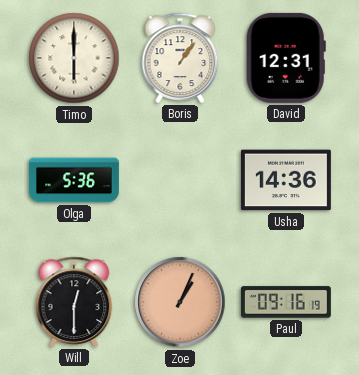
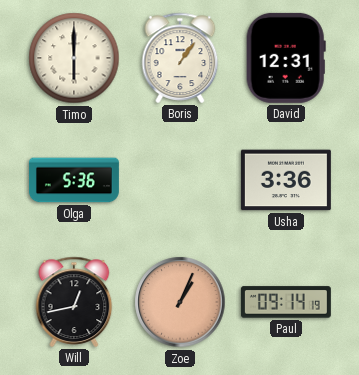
Usha: 14:36 -> 3:36 (286, 180)
Will: 12:30 -> 12:43 (74, 302)
Paul: 09:16 -> 09:14 (286, 302)
